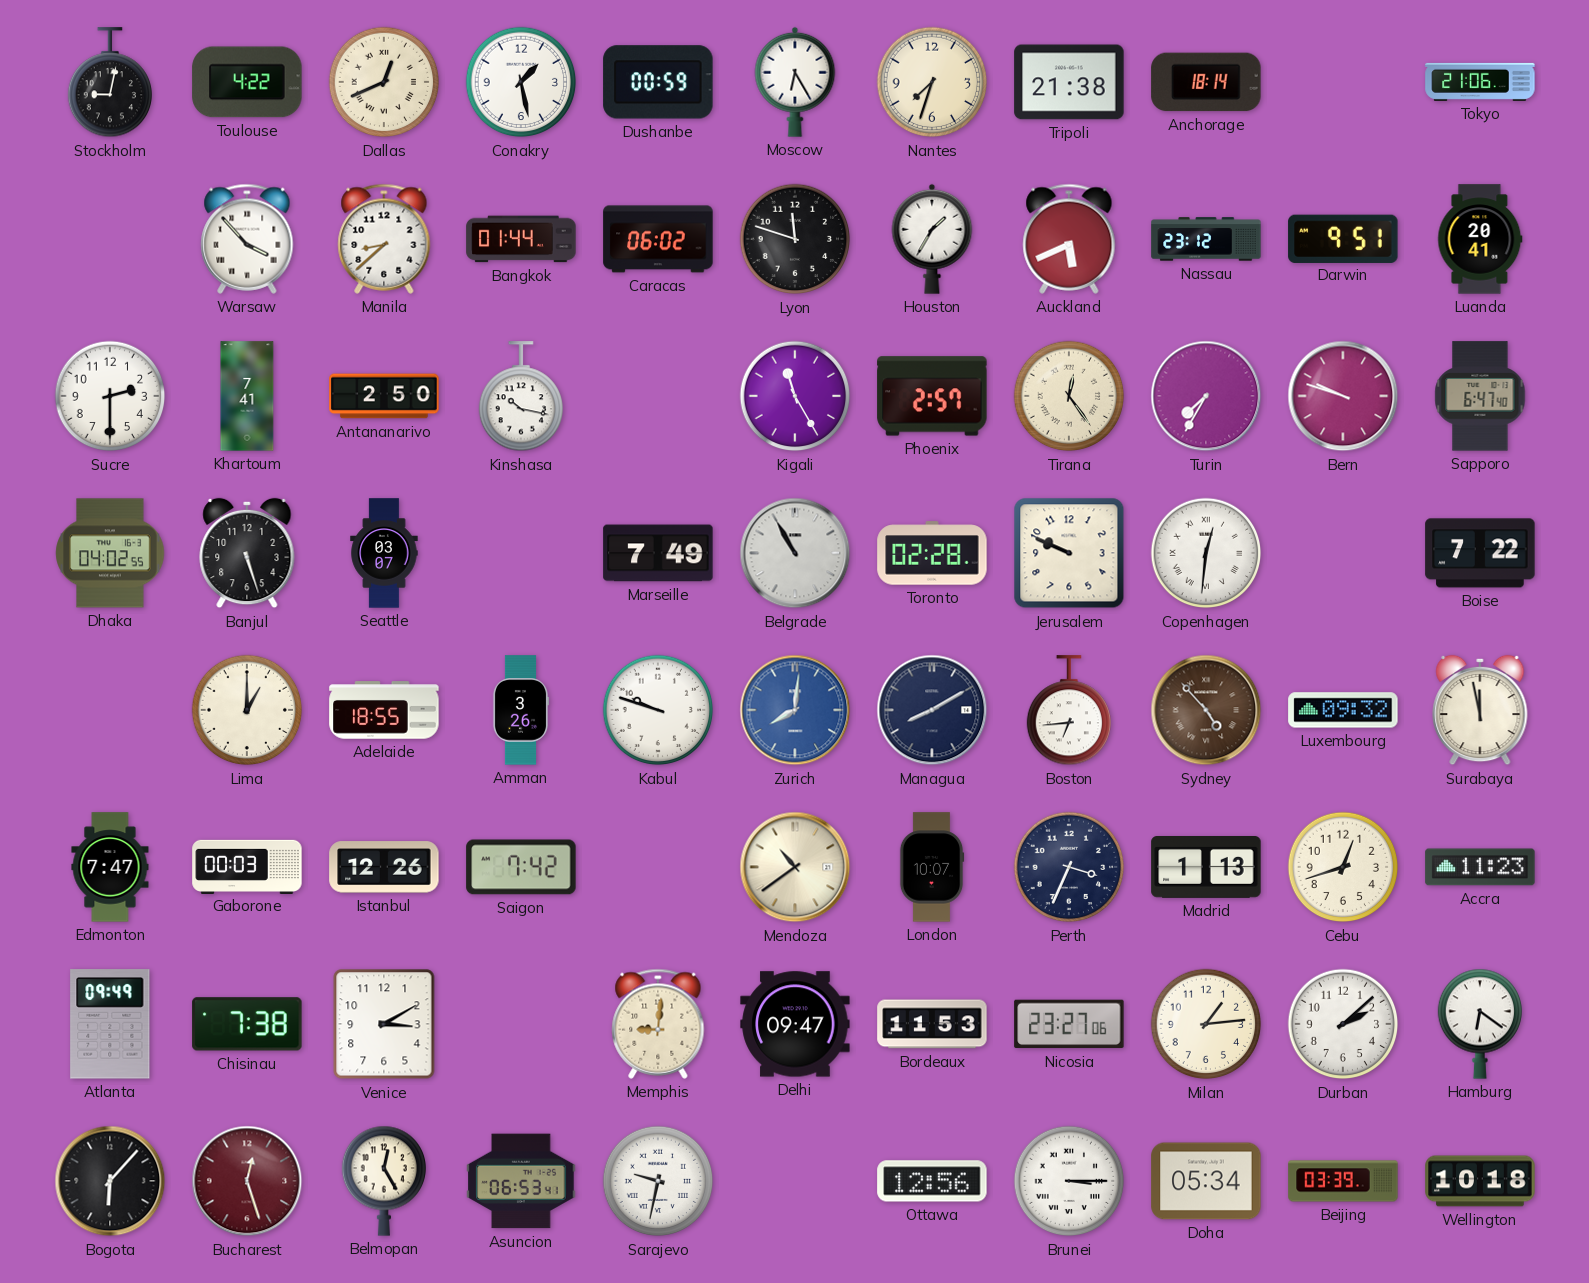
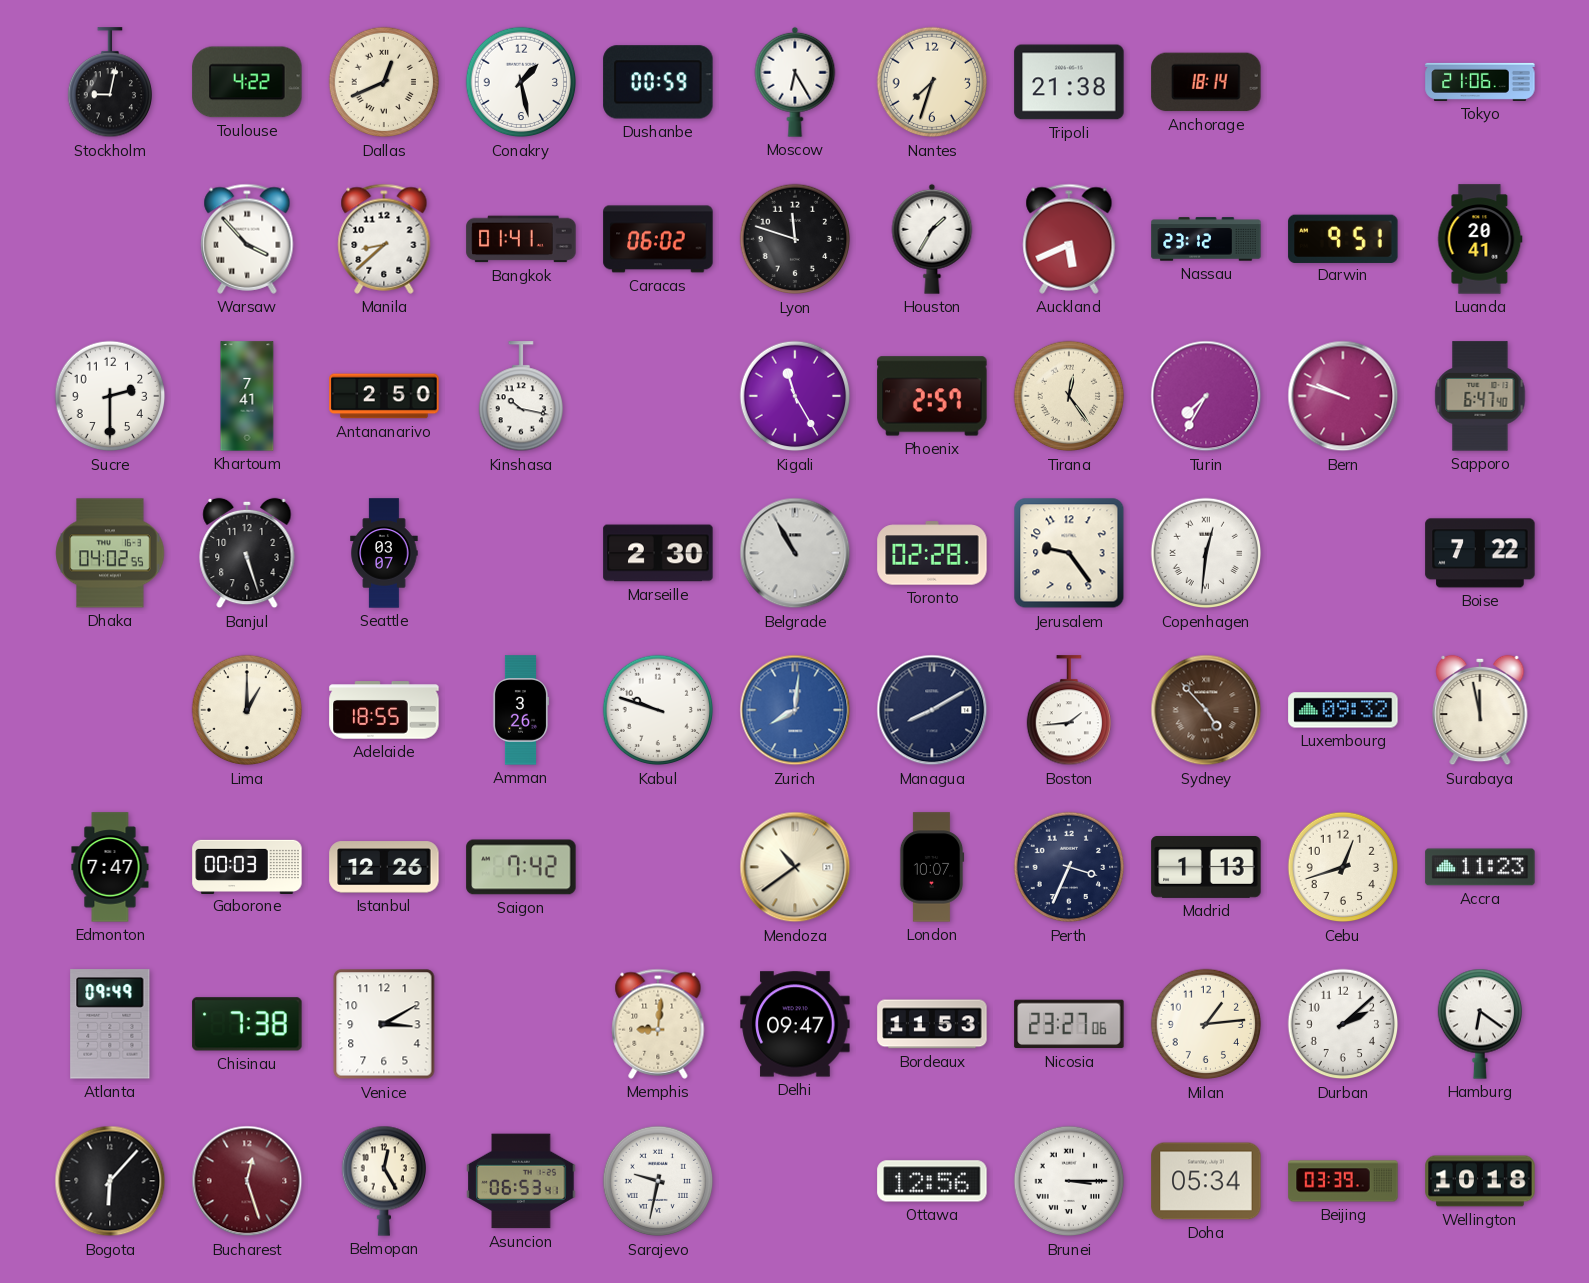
Bangkok: 01:44 -> 01:41 (521, 239)
Marseille: 7:49 -> 2:30 (658, 553)
Jerusalem: 9:49 -> 9:24 (1069, 553)
Boston: 6:44 -> 1:44 (1068, 711)
